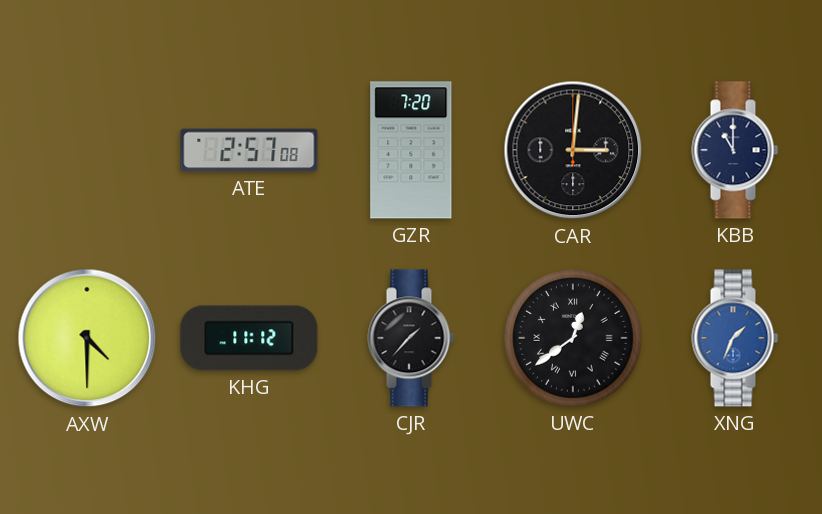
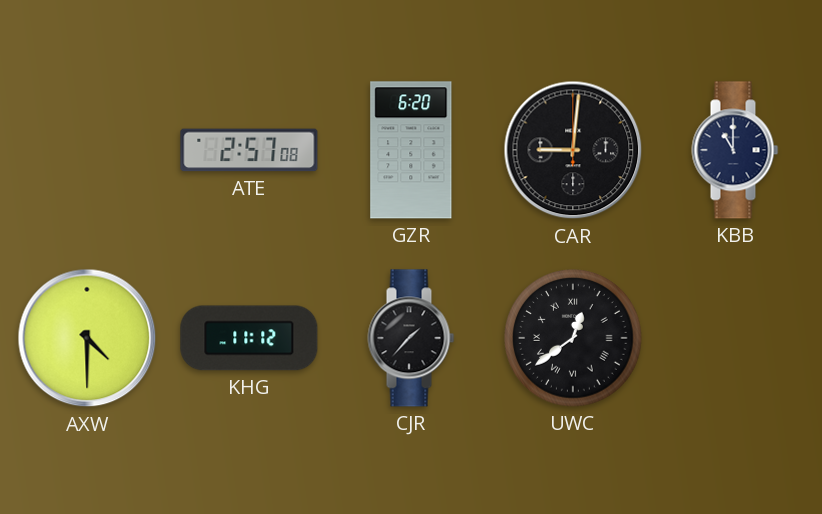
GZR: 7:20 -> 6:20 (411, 150)
CAR: 3:01 -> 9:01 (573, 150)
XNG: 1:34 -> none (735, 338)
